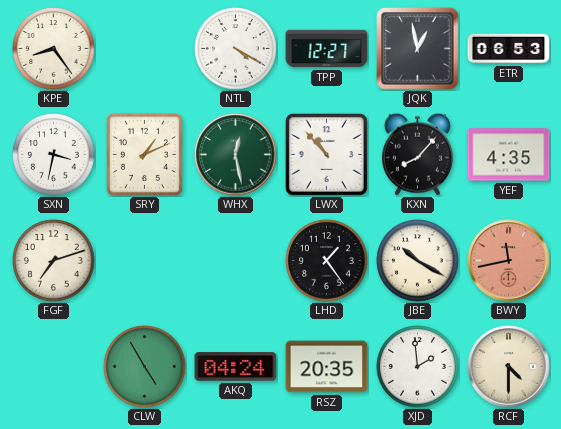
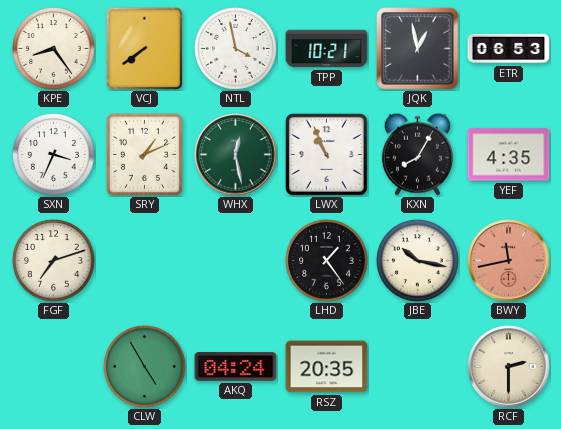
VCJ: none -> 7:39 (145, 48)
NTL: 4:20 -> 3:58 (236, 49)
TPP: 12:27 -> 10:21 (327, 49)
SXN: 3:32 -> 3:34 (54, 155)
LWX: 10:53 -> 10:56 (326, 154)
KXN: 8:07 -> 8:05 (417, 154)
JBE: 10:20 -> 10:17 (418, 261)
XJD: 1:59 -> none (418, 367)
RCF: 4:30 -> 2:30 (509, 367)
